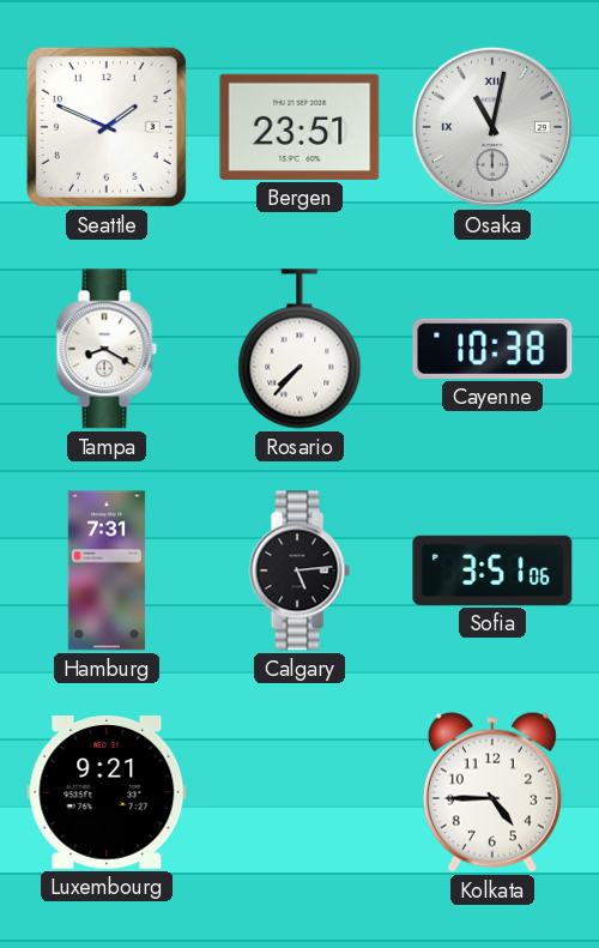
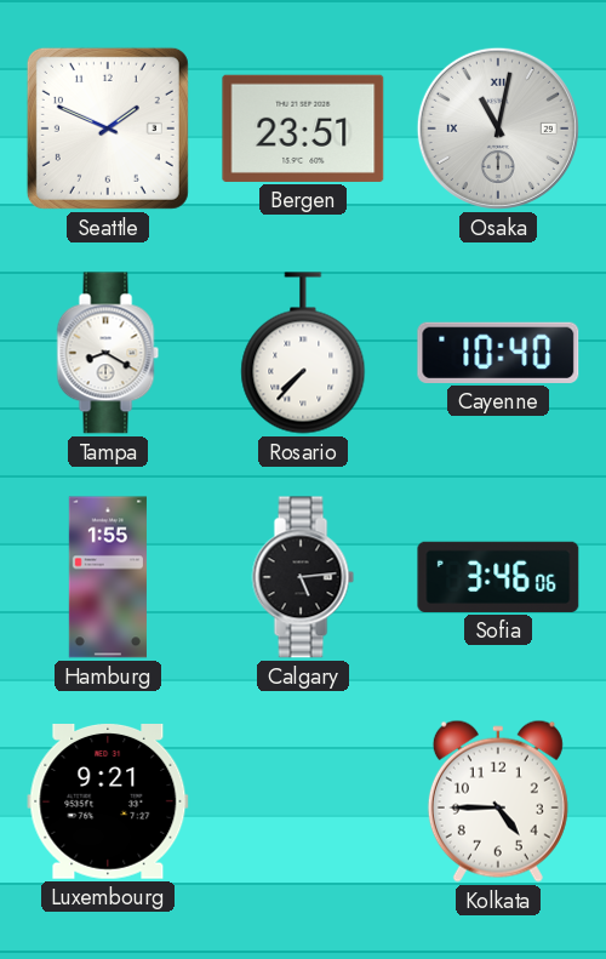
Cayenne: 10:38 -> 10:40 (498, 353)
Hamburg: 7:31 -> 1:55 (108, 577)
Sofia: 3:51 -> 3:46 (498, 577)
